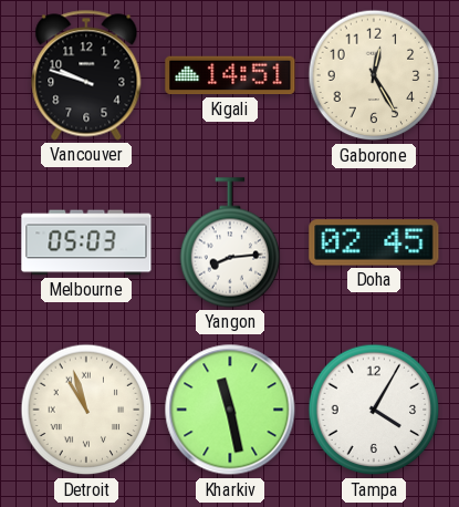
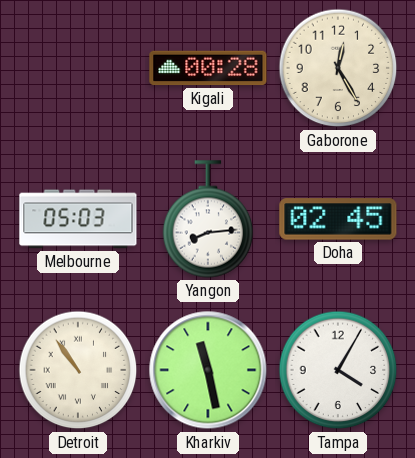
Vancouver: 9:48 -> none (86, 75)
Kigali: 14:51 -> 00:28 (208, 68)
Detroit: 10:57 -> 10:54 (78, 370)
